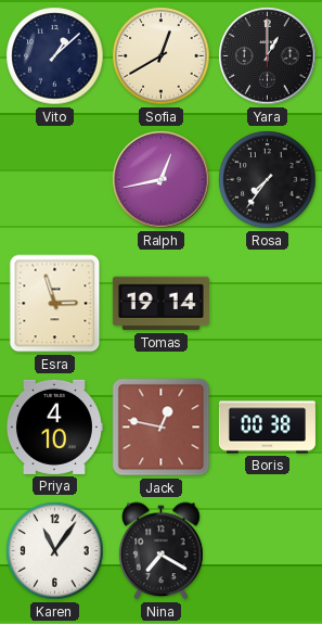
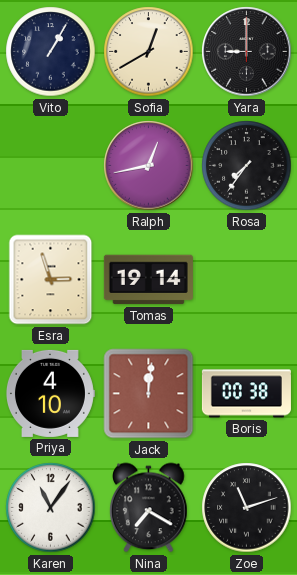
Vito: 1:08 -> 1:05 (51, 52)
Yara: 1:00 -> 9:00 (247, 52)
Jack: 12:47 -> 12:01 (149, 394)
Zoe: none -> 11:12 (247, 508)
